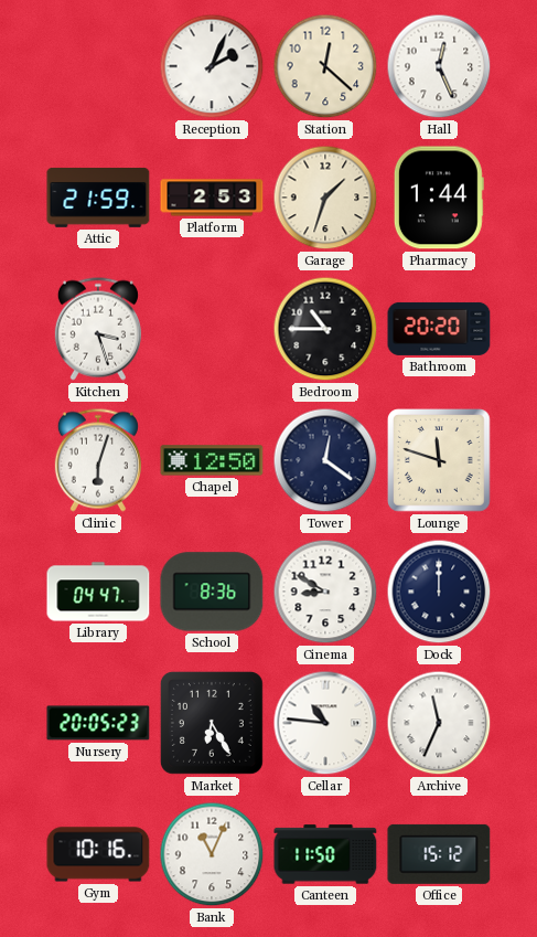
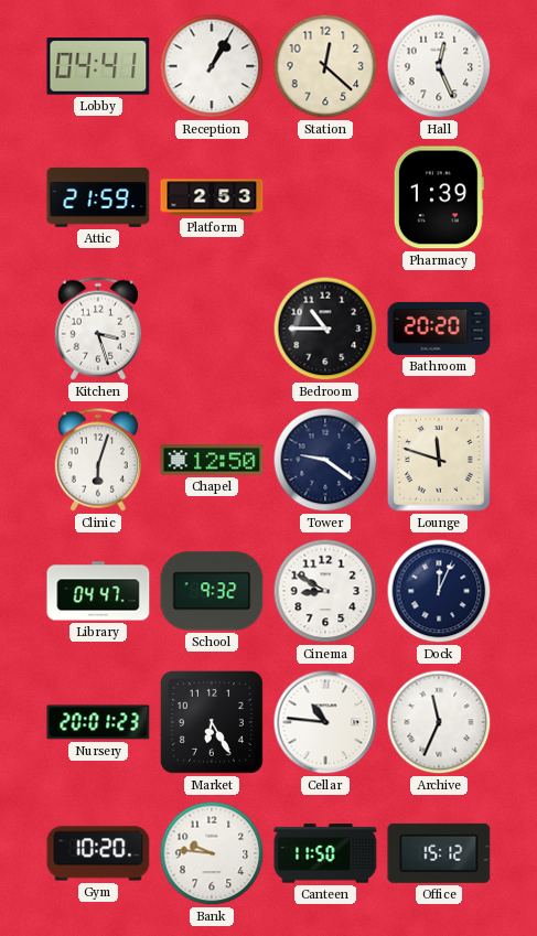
Lobby: none -> 04:41 (98, 66)
Reception: 2:04 -> 1:05 (212, 66)
Garage: 1:33 -> none (325, 198)
Pharmacy: 1:44 -> 1:39 (439, 197)
Tower: 12:21 -> 9:21 (325, 460)
School: 8:36 -> 9:32 (212, 591)
Dock: 12:00 -> 12:04 (439, 591)
Nursery: 20:05 -> 20:01 (98, 722)
Gym: 10:16 -> 10:20 (98, 853)
Bank: 11:04 -> 9:46 (212, 853)
